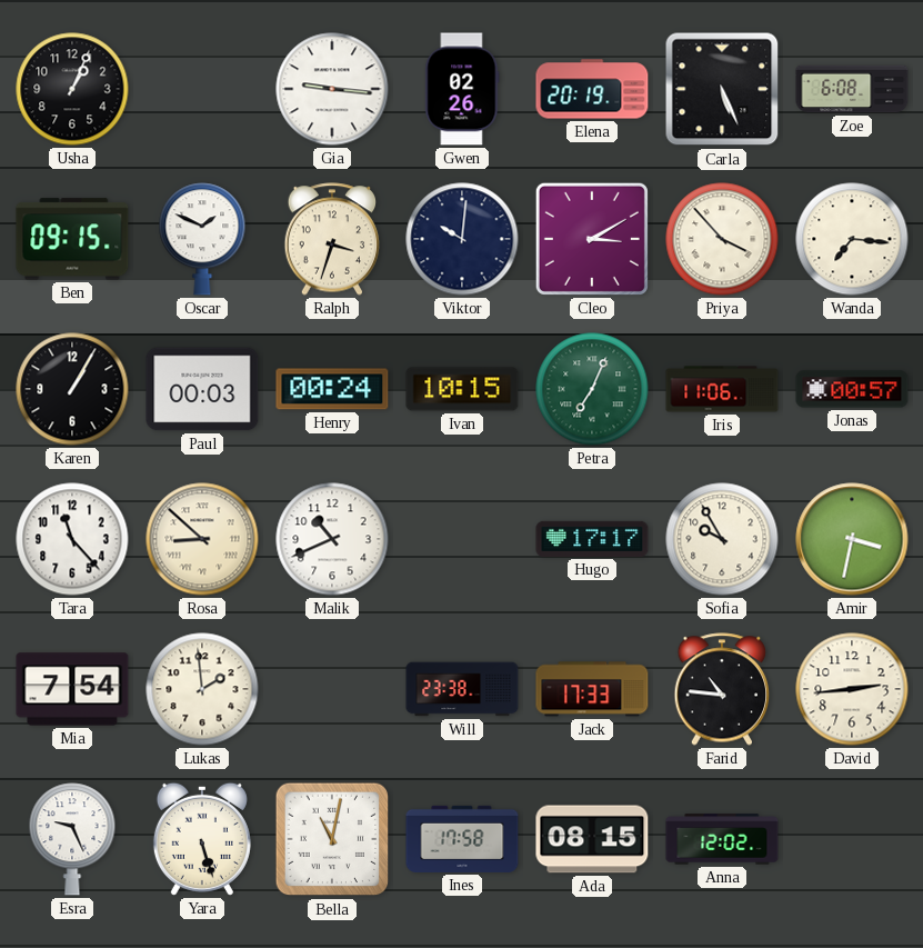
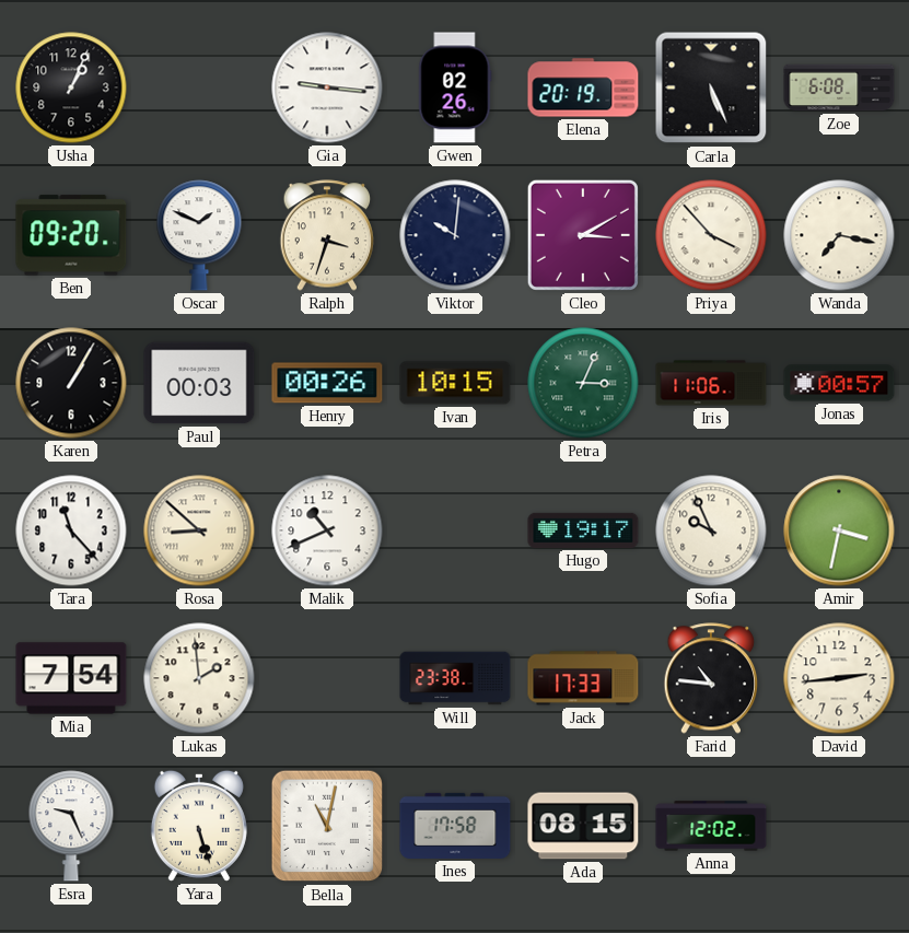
Ben: 09:15 -> 09:20 (71, 235)
Wanda: 7:16 -> 7:17 (839, 235)
Henry: 00:24 -> 00:26 (327, 383)
Petra: 7:04 -> 3:04 (583, 383)
Hugo: 17:17 -> 19:17 (583, 530)
Sofia: 9:55 -> 9:56 (711, 530)
